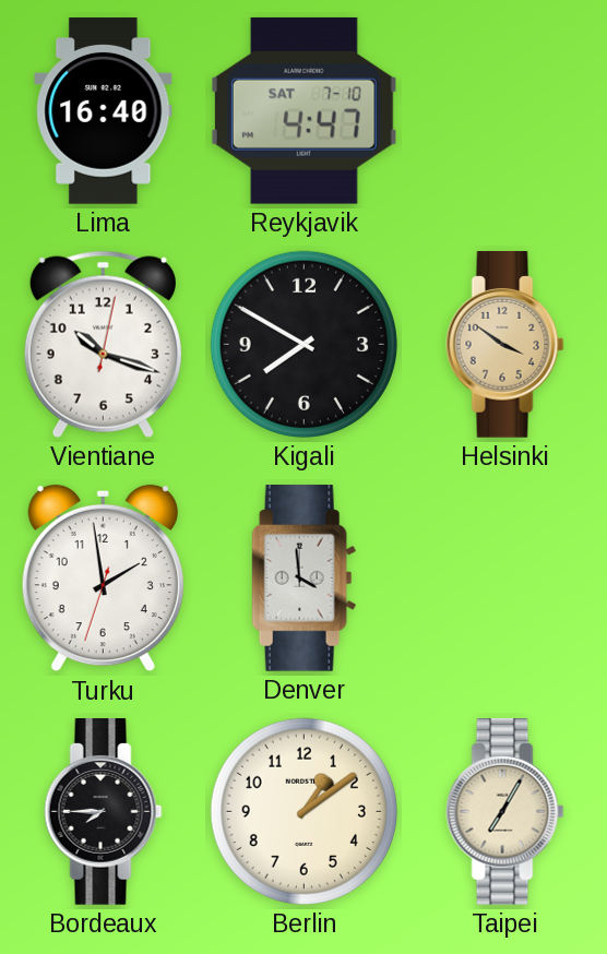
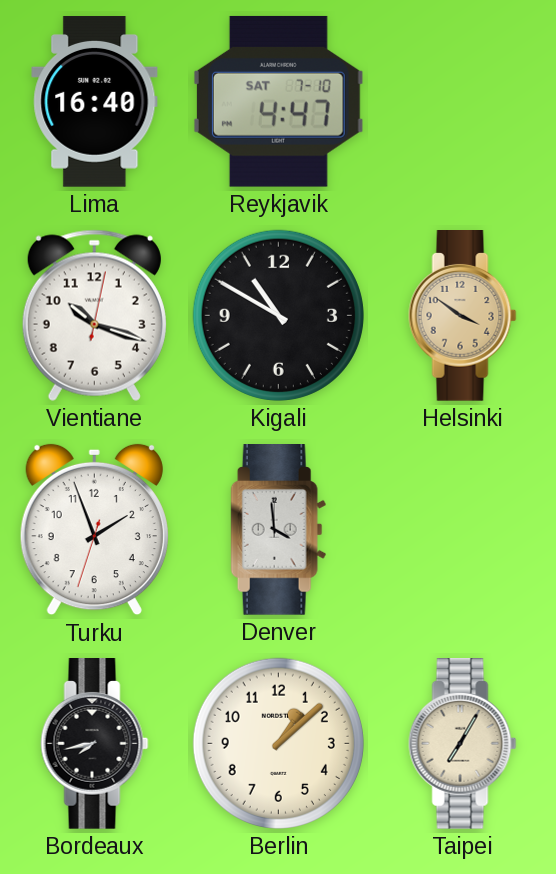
Kigali: 7:50 -> 10:50 (278, 315)
Turku: 1:58 -> 1:56 (94, 530)
Bordeaux: 7:45 -> 7:43 (95, 744)
Berlin: 1:09 -> 1:08 (278, 743)
